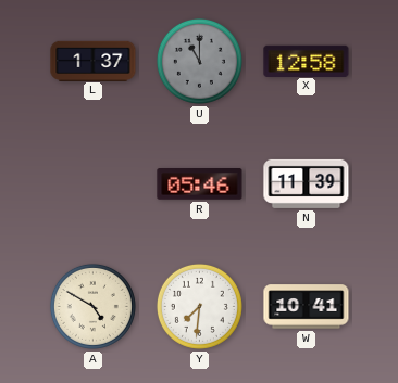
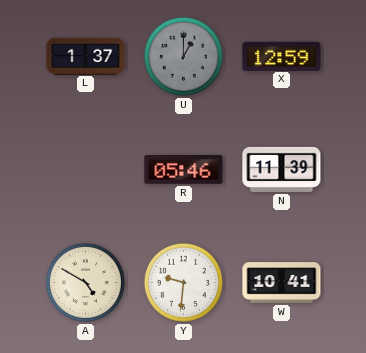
U: 11:00 -> 1:00 (183, 56)
X: 12:58 -> 12:59 (282, 56)
Y: 7:31 -> 9:31 (183, 282)
